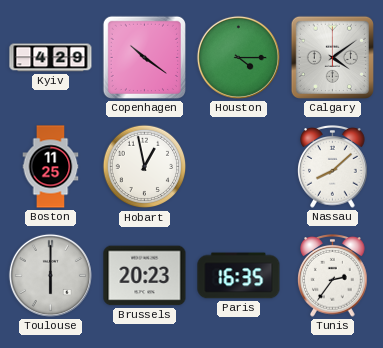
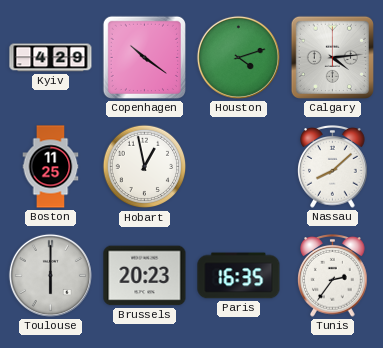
Houston: 4:15 -> 4:12 (238, 57)
Calgary: 4:09 -> 4:14 (332, 57)
